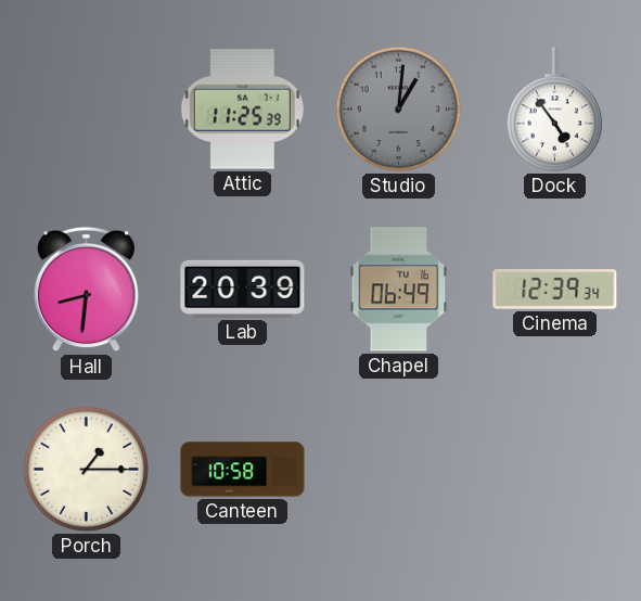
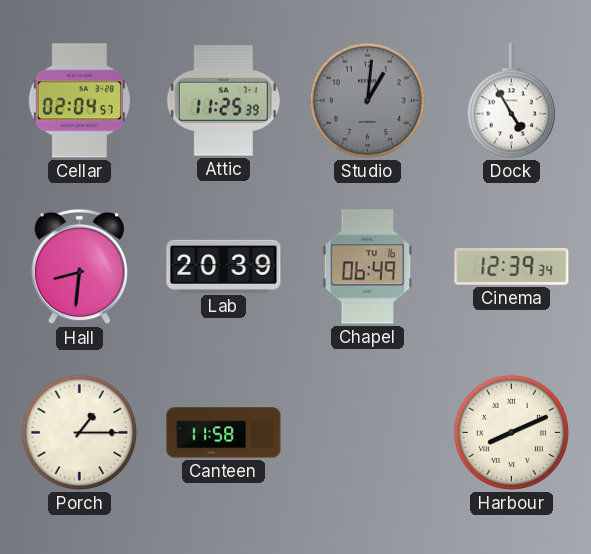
Cellar: none -> 02:04 (79, 101)
Dock: 4:54 -> 4:55 (511, 101)
Canteen: 10:58 -> 11:58 (224, 433)
Harbour: none -> 8:11 (511, 432)
